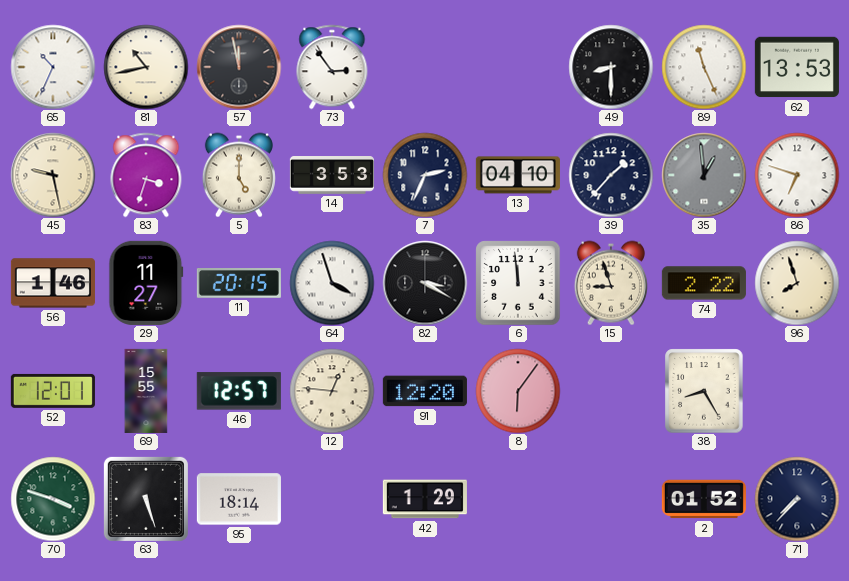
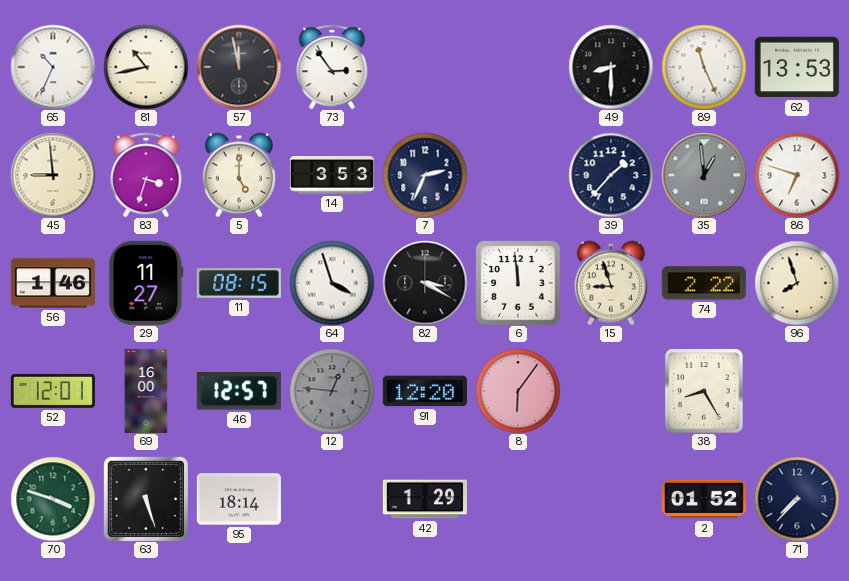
45: 9:28 -> 8:59 (53, 175)
13: 04:10 -> none (518, 175)
11: 20:15 -> 08:15 (239, 284)
69: 15:55 -> 16:00 (146, 391)
12 dial: cream -> grey (332, 391)
